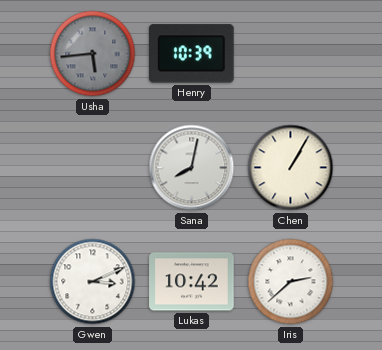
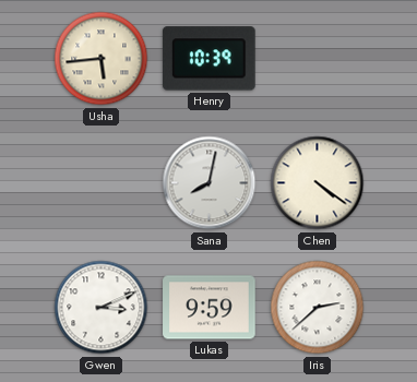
Usha dial: grey -> cream (102, 59)
Chen: 1:05 -> 4:21 (318, 183)
Lukas: 10:42 -> 9:59 (210, 308)
